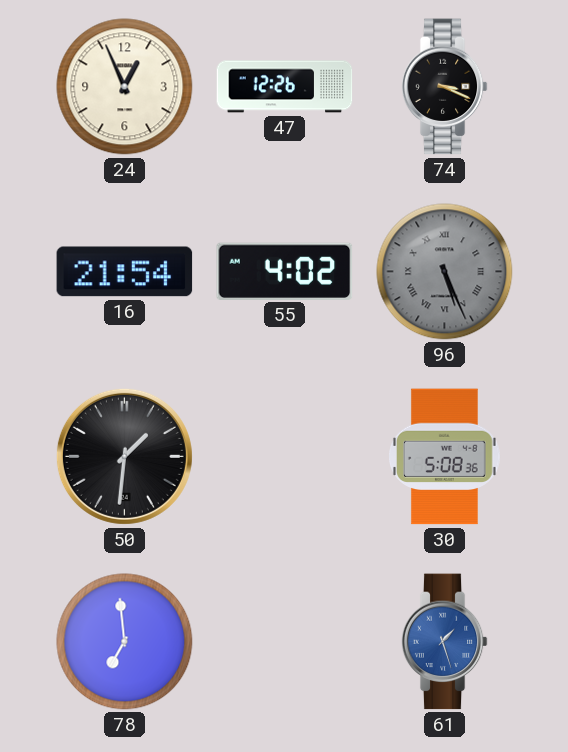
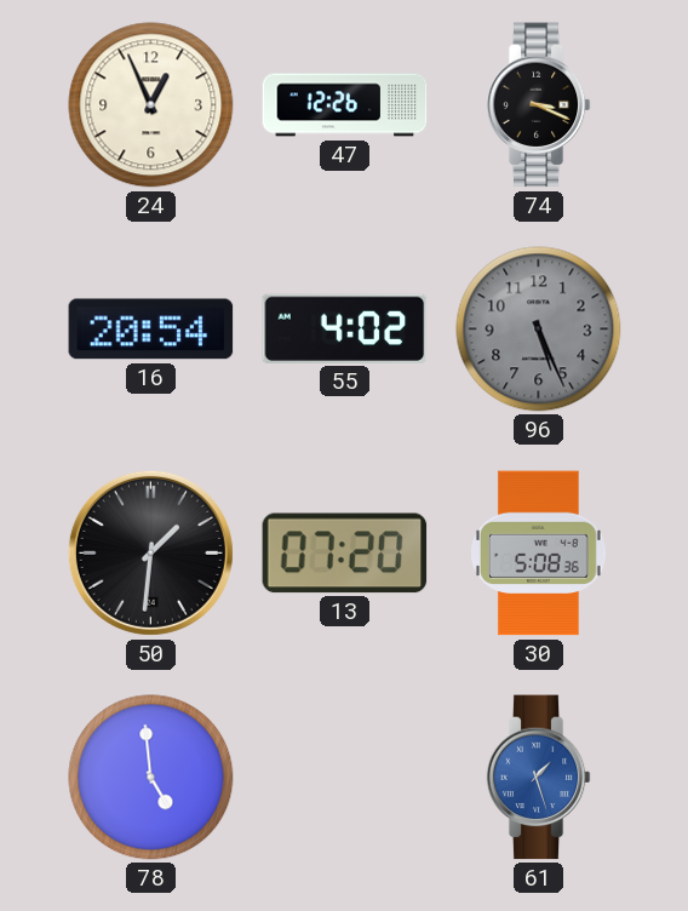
16: 21:54 -> 20:54 (151, 330)
96 numerals: Roman -> Arabic (539, 330)
13: none -> 07:20 (345, 554)
78: 6:59 -> 4:59 (151, 778)
